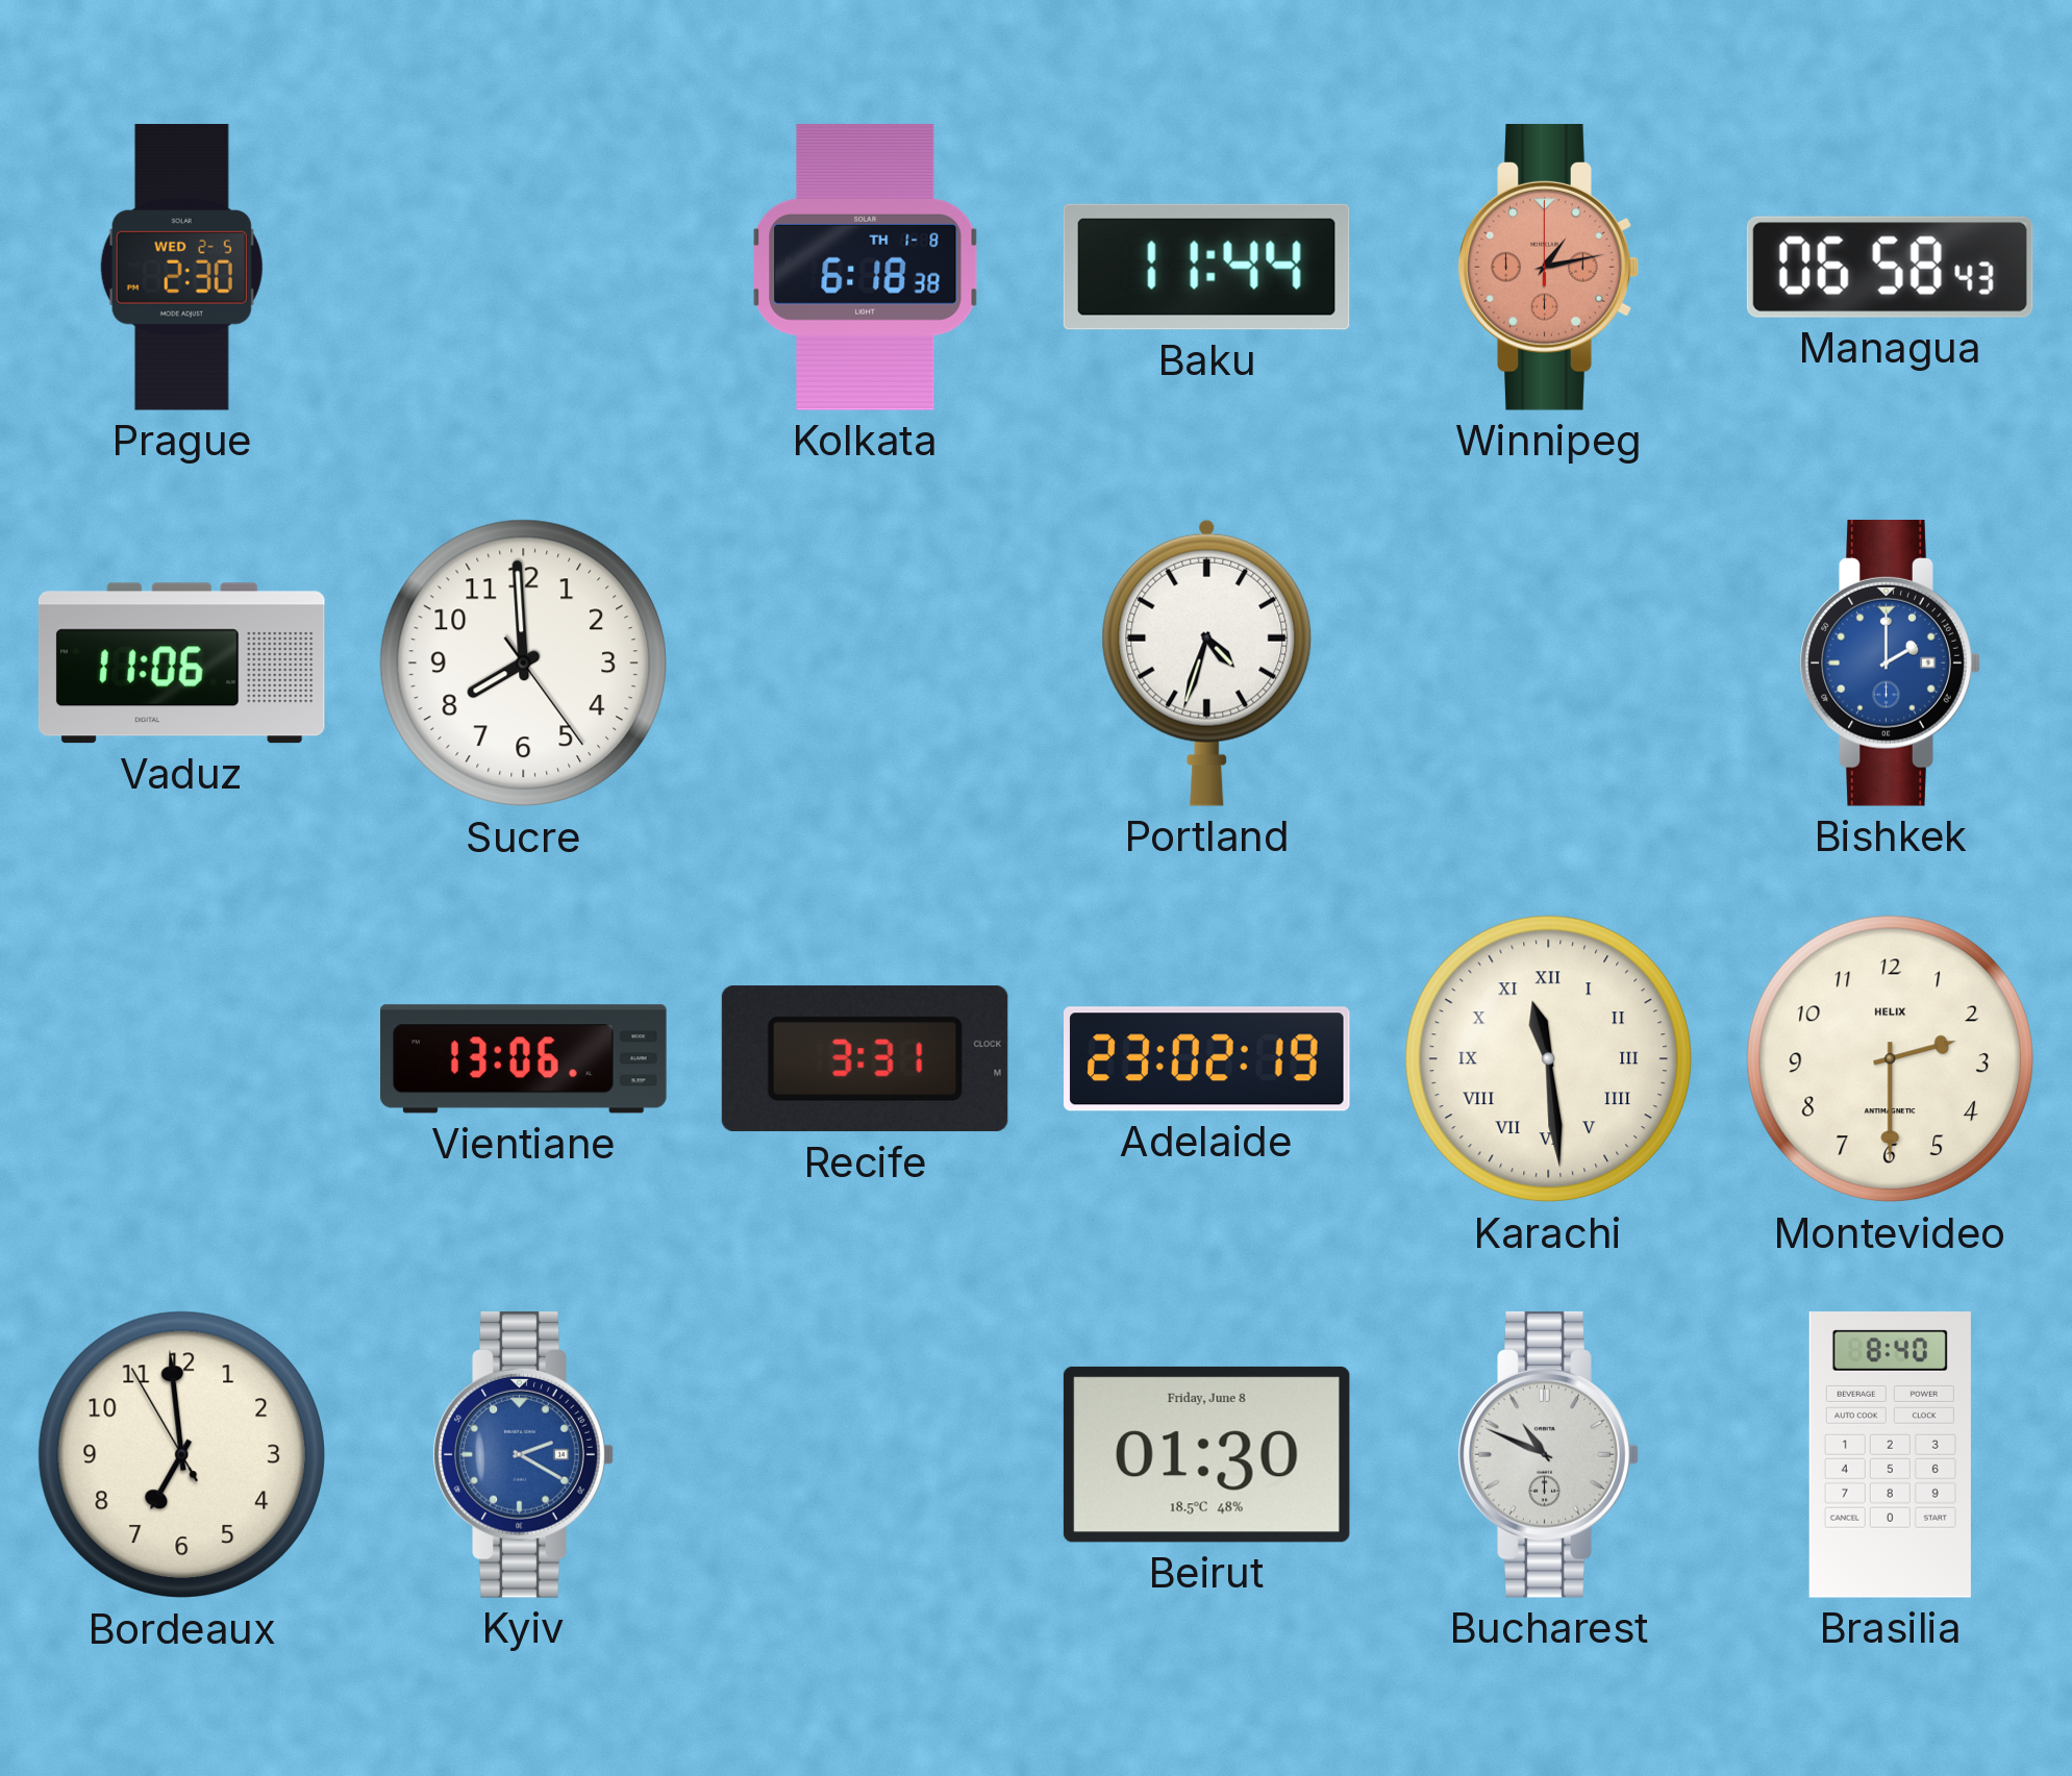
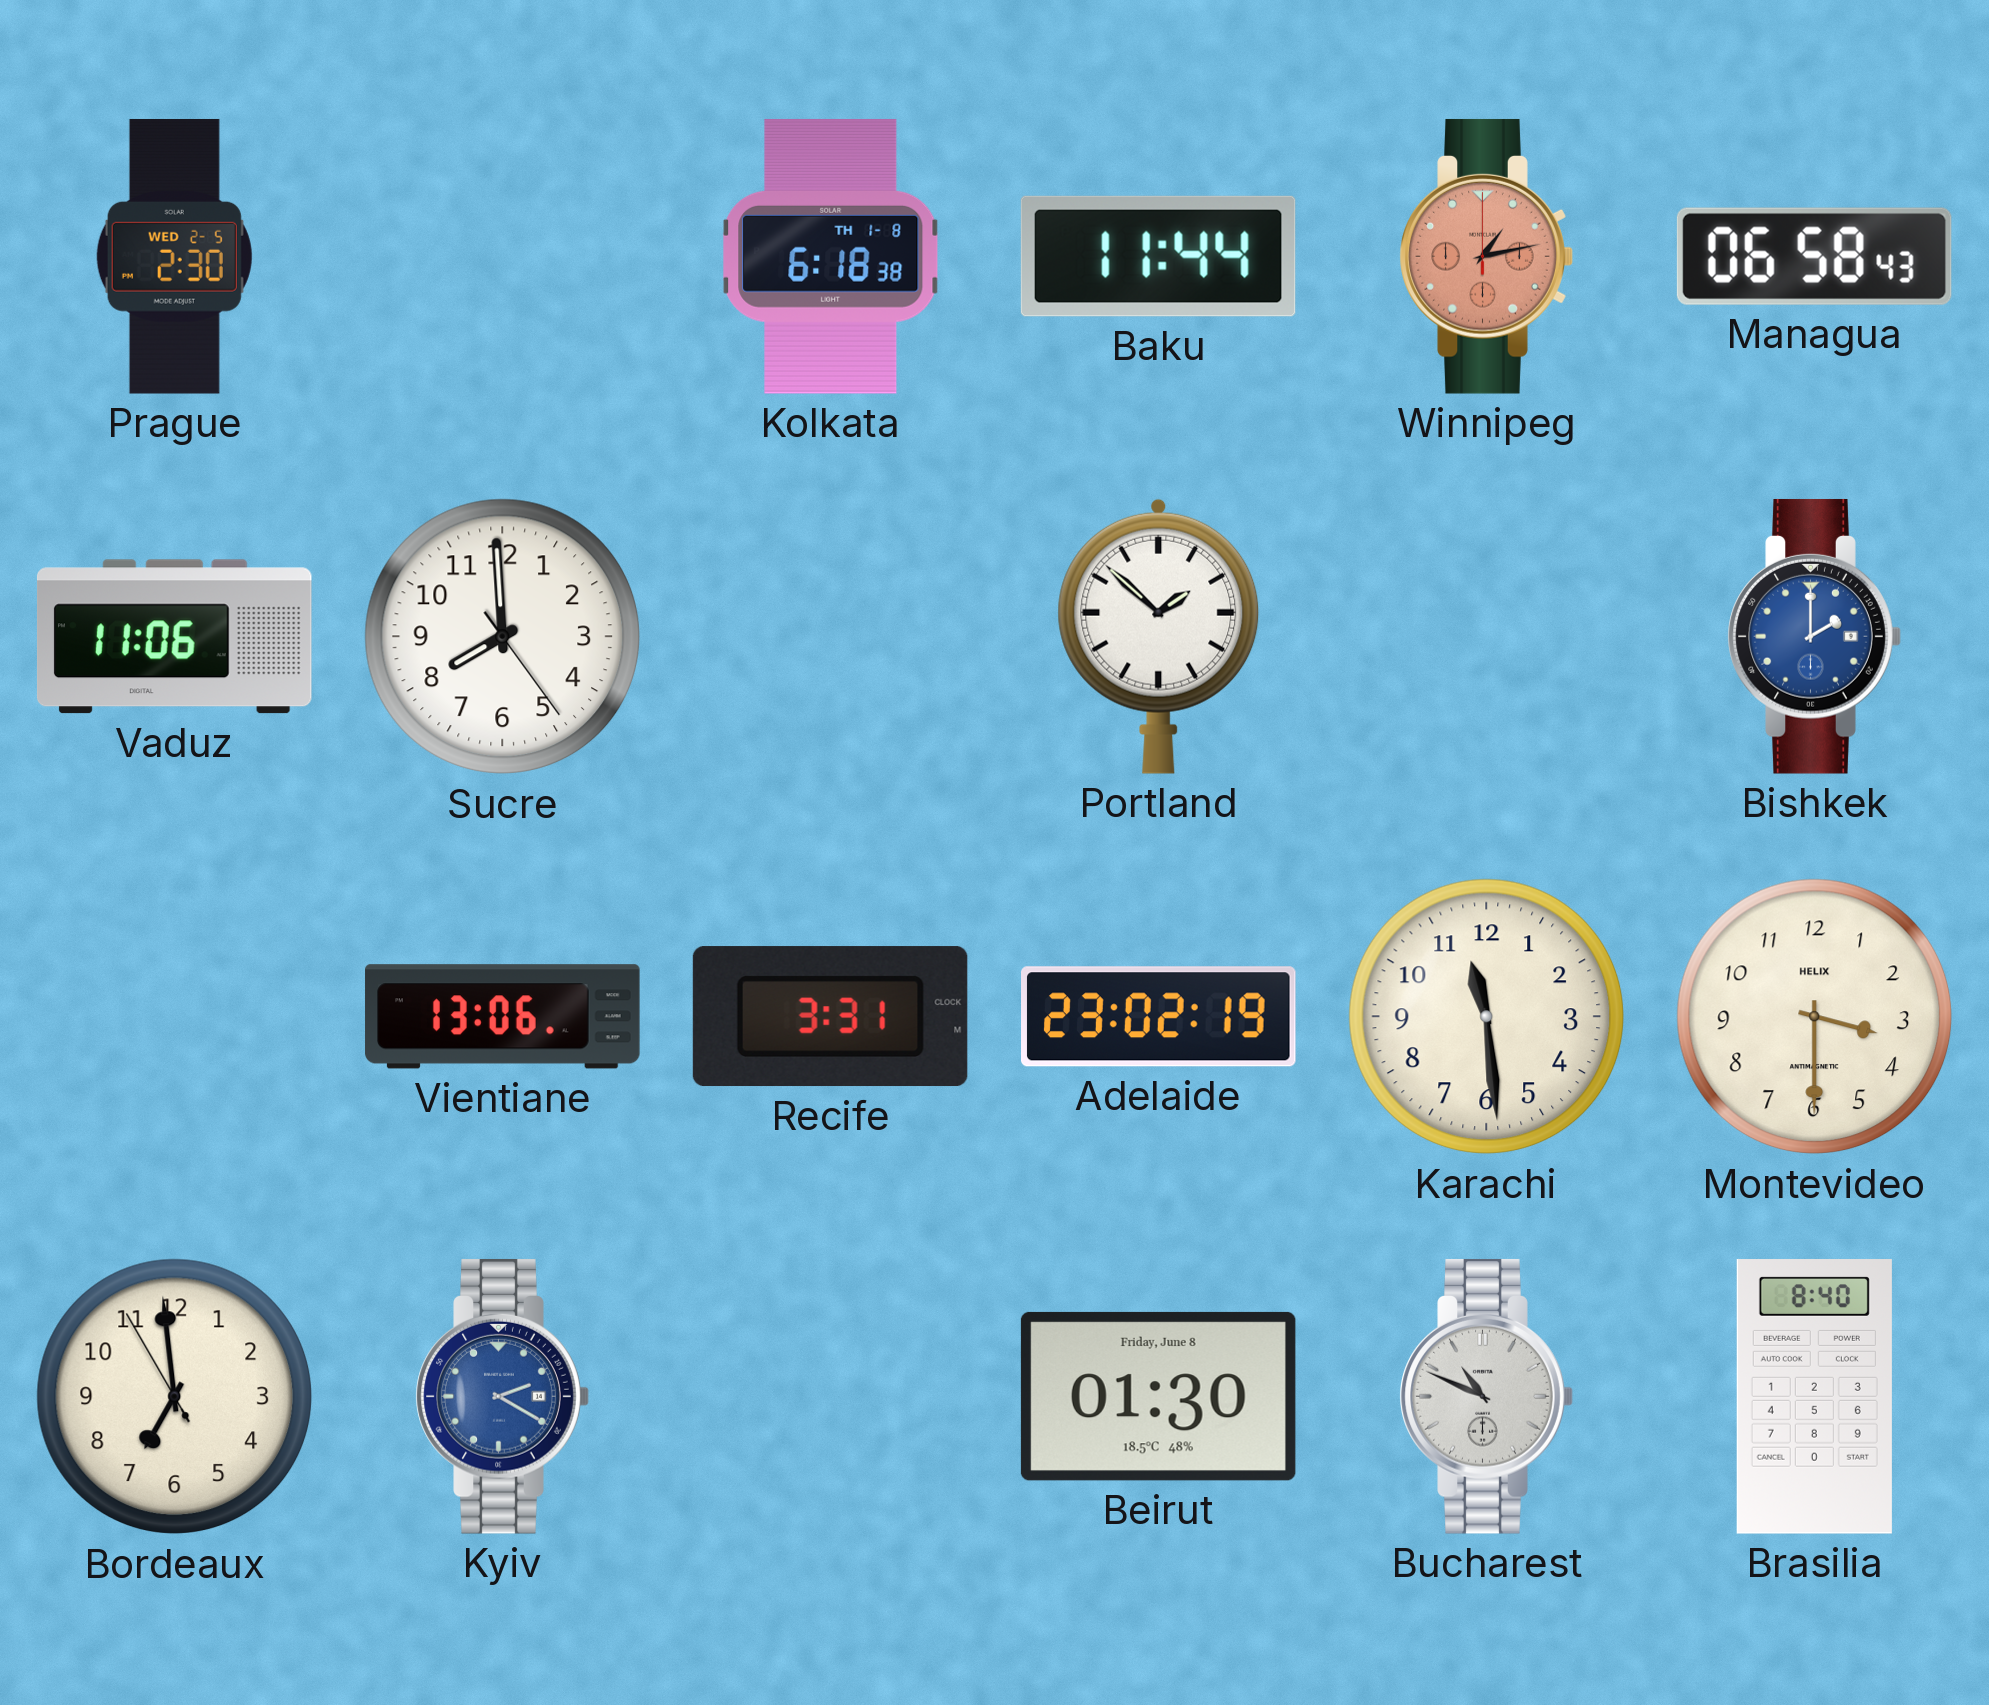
Portland: 4:33 -> 1:52 (1159, 636)
Karachi numerals: Roman -> Arabic (1487, 1017)
Montevideo: 2:30 -> 3:30 (1815, 1017)
